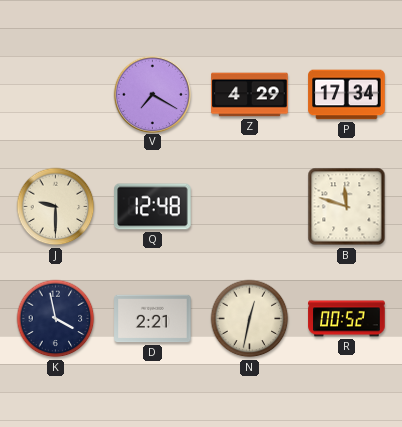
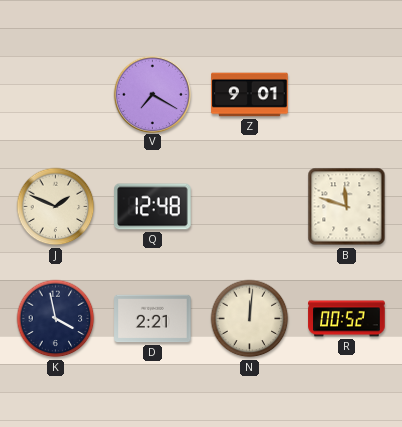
Z: 4:29 -> 9:01 (250, 95)
P: 17:34 -> none (347, 95)
J: 9:30 -> 1:49 (56, 207)
N: 12:32 -> 12:01 (250, 319)
